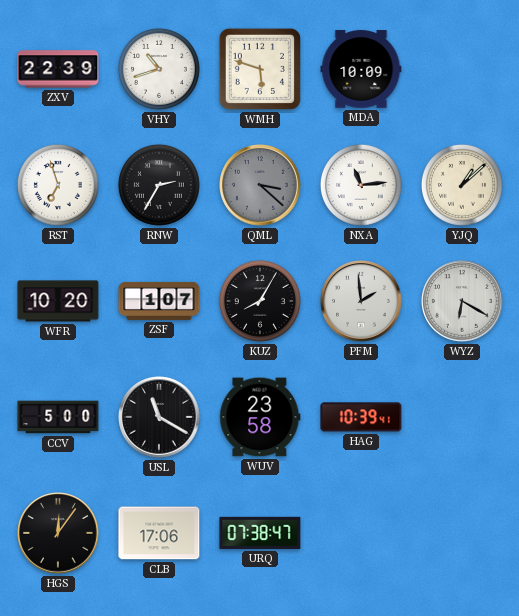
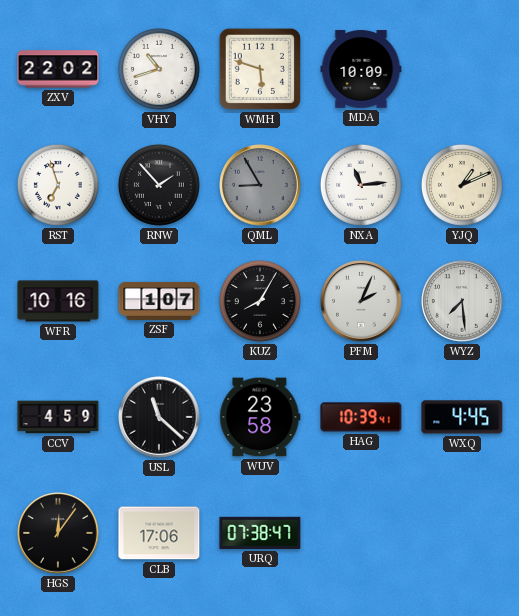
ZXV: 22:39 -> 22:02 (58, 69)
RNW: 2:35 -> 1:53 (159, 185)
QML: 3:22 -> 8:55 (260, 185)
YJQ: 1:08 -> 1:11 (462, 185)
WFR: 10:20 -> 10:16 (58, 301)
PFM: 1:59 -> 2:04 (361, 301)
WYZ: 6:20 -> 7:29 (462, 301)
CCV: 5:00 -> 4:59 (58, 417)
USL: 11:20 -> 11:22 (159, 417)
WXQ: none -> 4:45 (462, 417)
